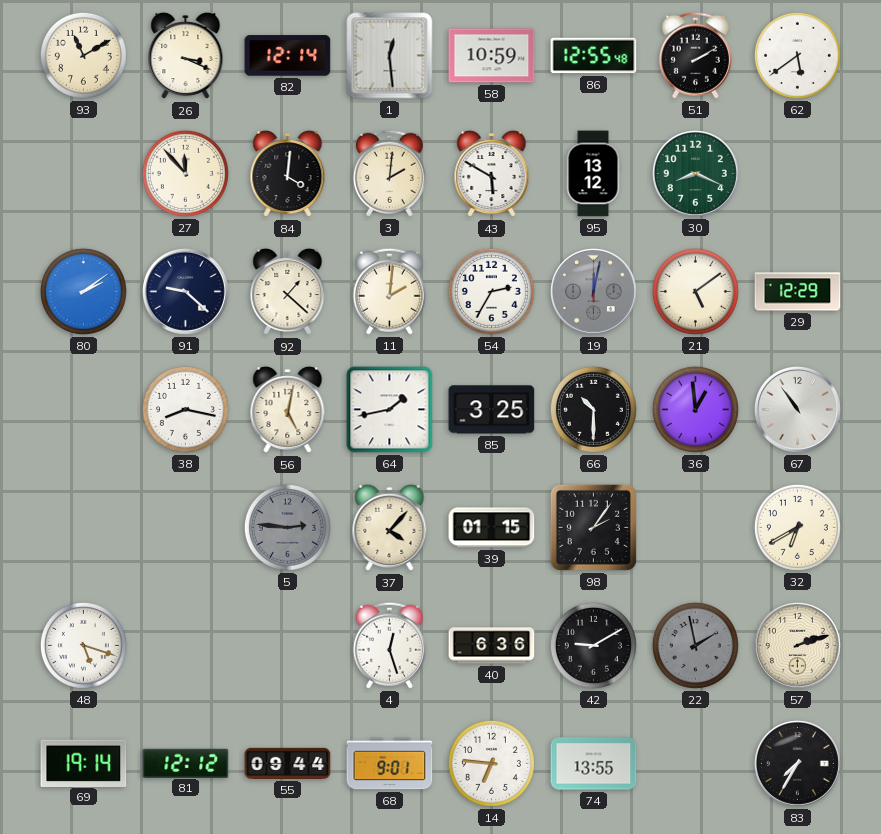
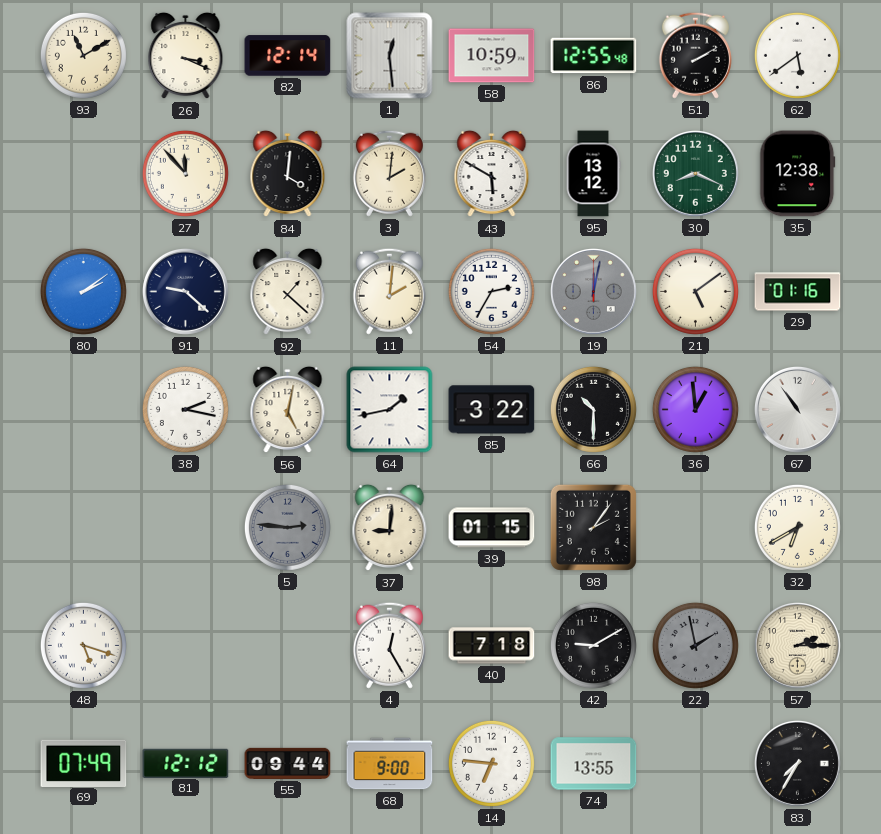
35: none -> 12:38 (798, 174)
29: 12:29 -> 01:16 (798, 292)
38: 8:17 -> 2:17 (185, 409)
85: 3:25 -> 3:22 (492, 410)
37: 4:07 -> 9:01 (390, 528)
4: 12:27 -> 12:25 (389, 645)
40: 6:36 -> 7:18 (492, 646)
57: 2:12 -> 2:15 (797, 645)
69: 19:14 -> 07:49 (84, 763)
68: 9:01 -> 9:00 (390, 764)
